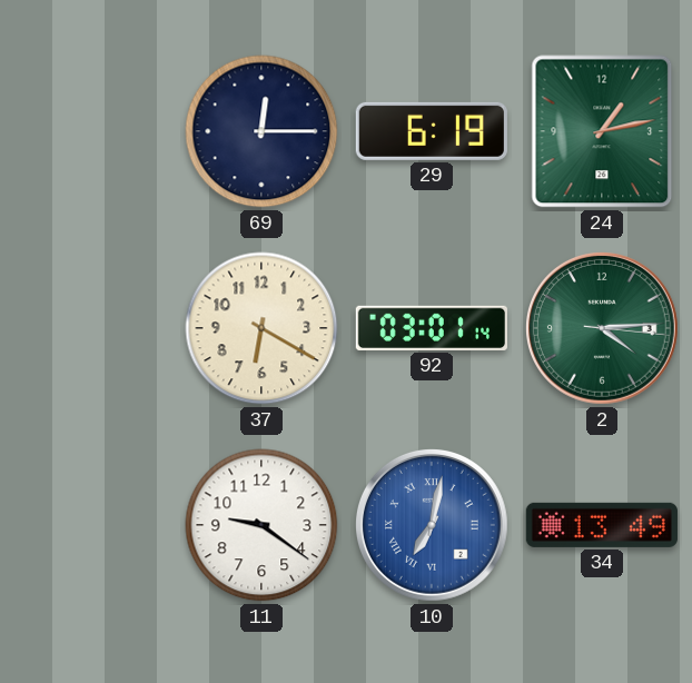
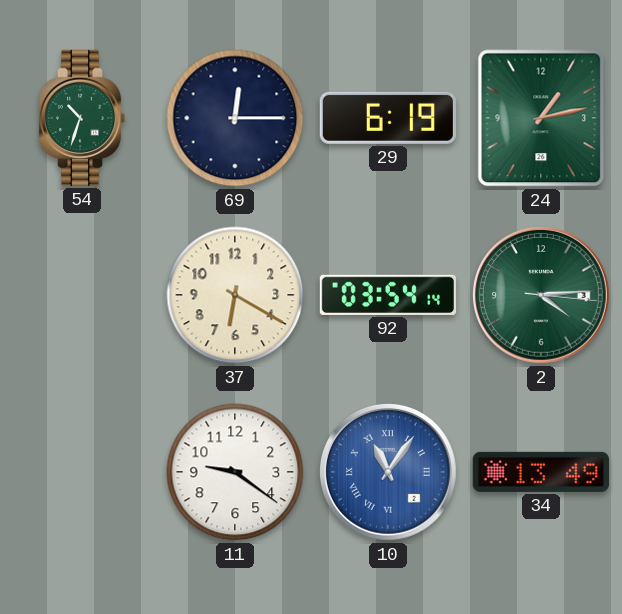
54: none -> 10:33 (82, 118)
92: 03:01 -> 03:54 (388, 295)
10: 7:02 -> 11:06 (388, 472)
